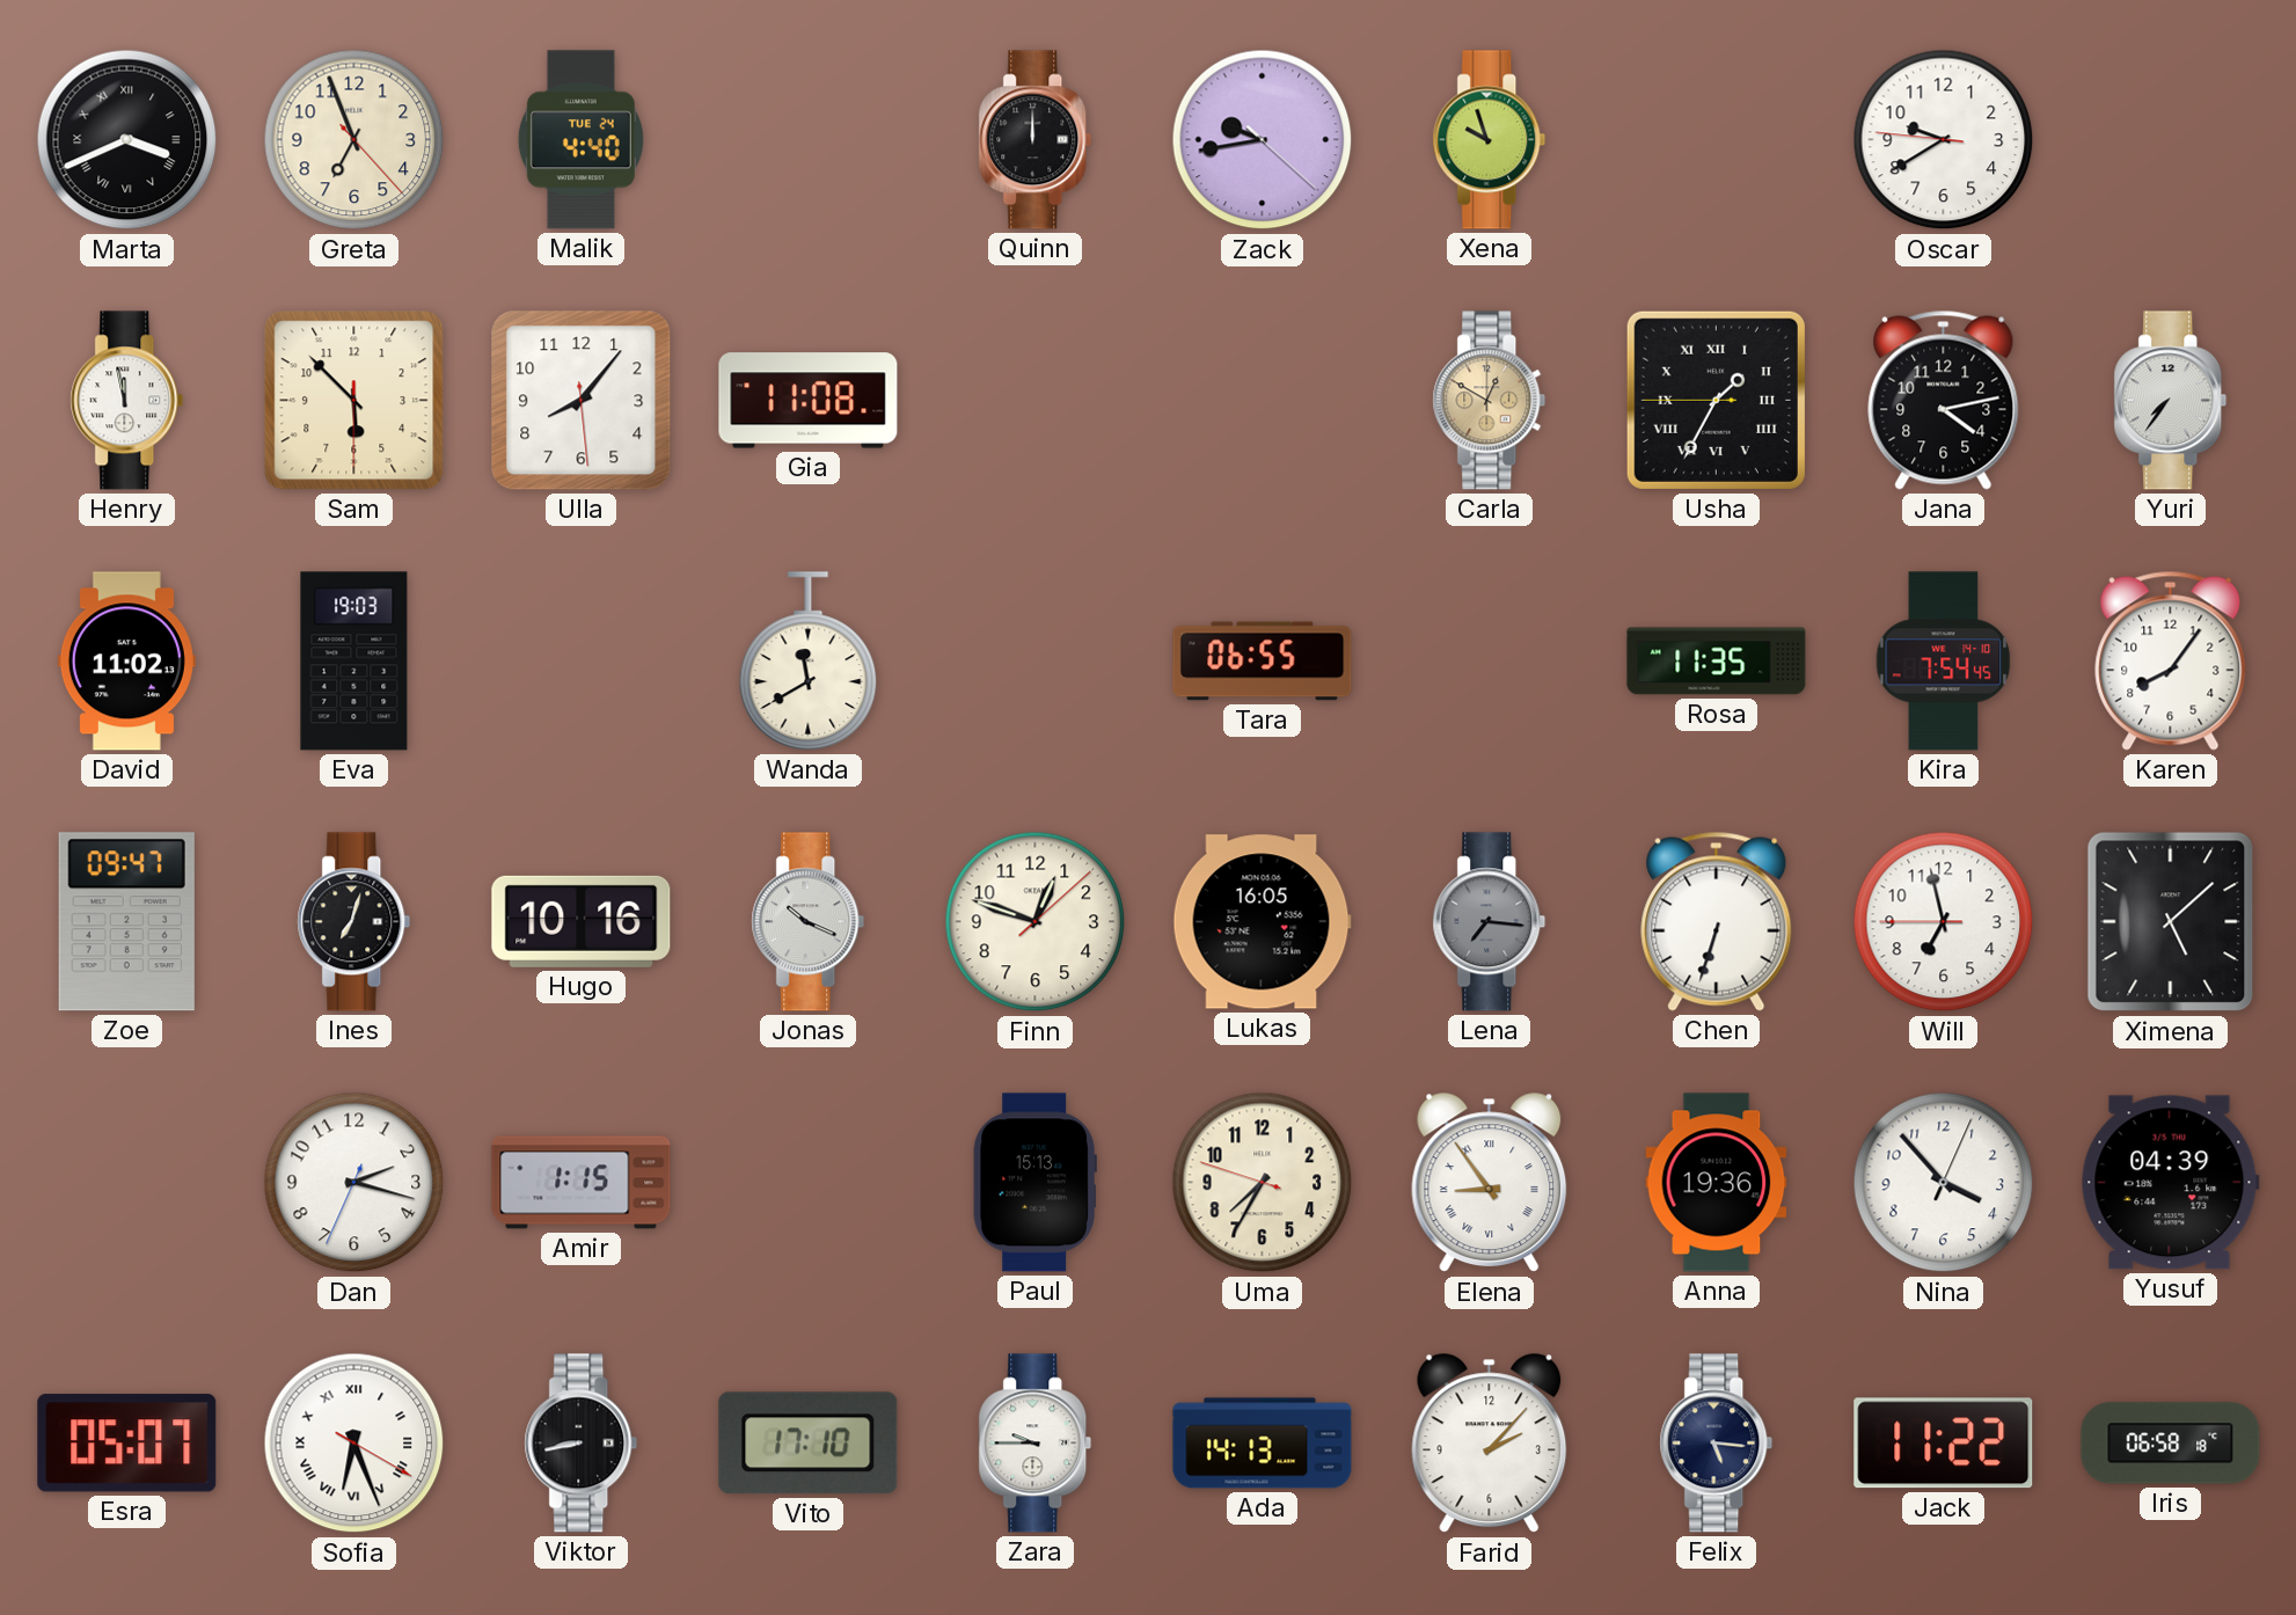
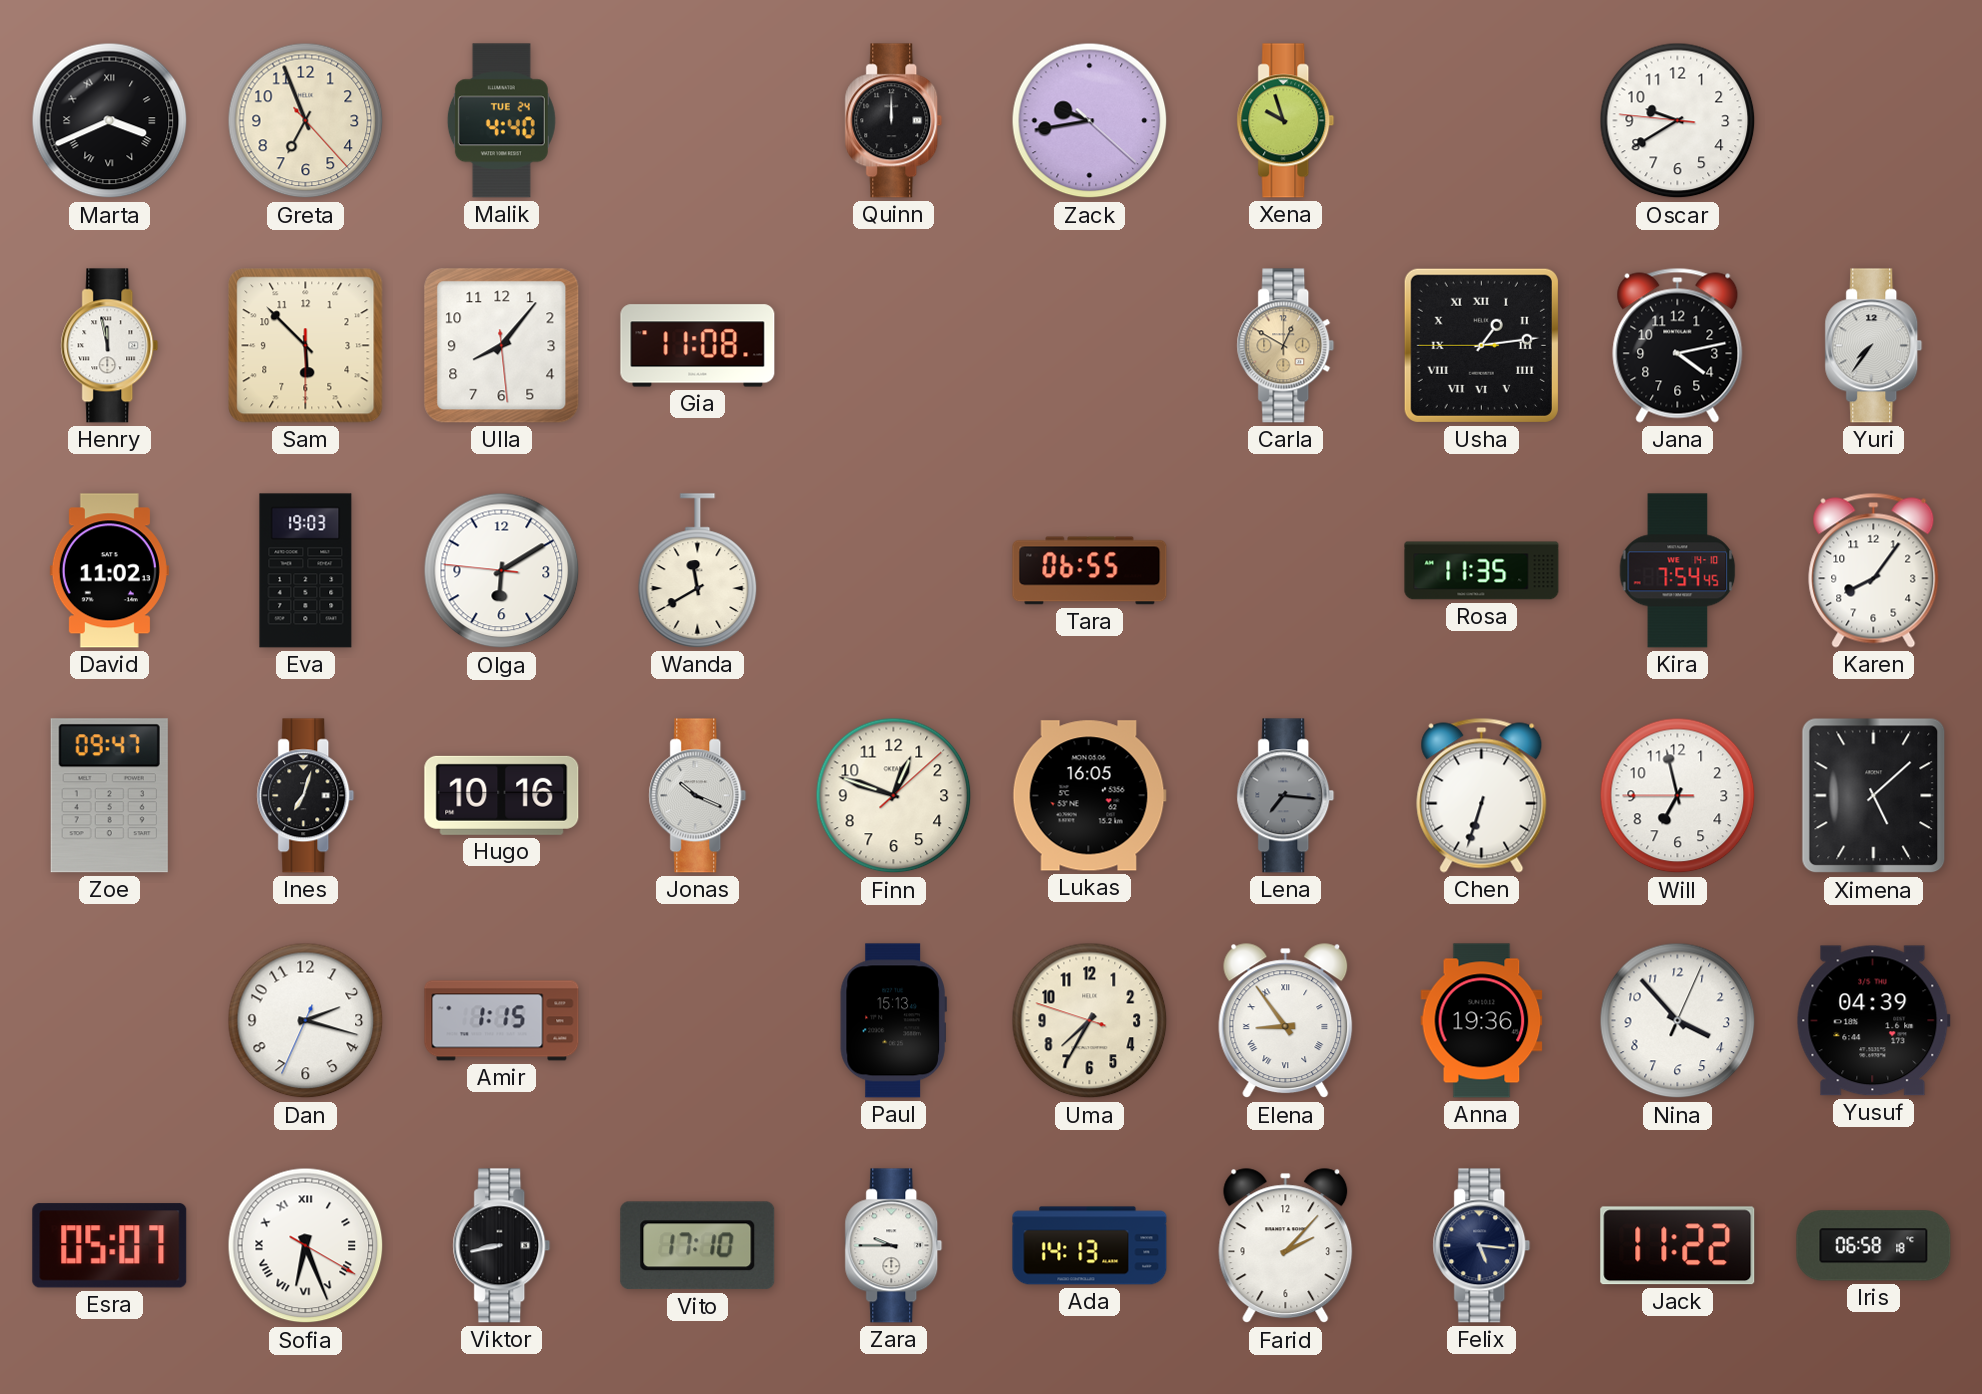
Usha: 1:34 -> 1:13 (1481, 345)
Olga: none -> 6:09 (502, 571)
